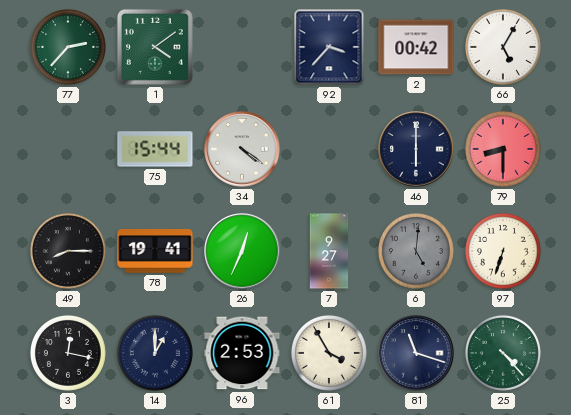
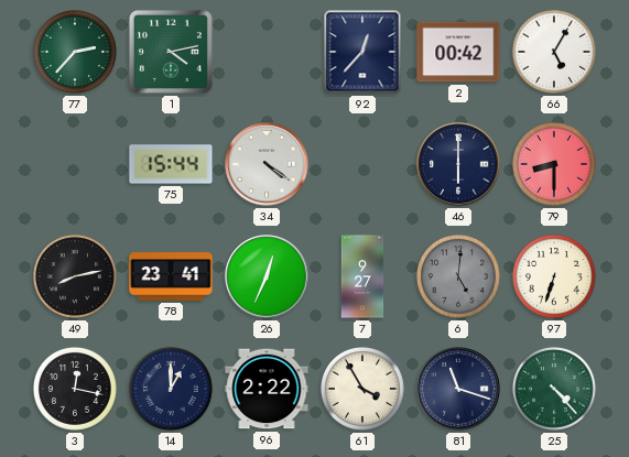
1: 4:09 -> 4:13 (171, 52)
92: 3:37 -> 12:37 (362, 52)
49: 8:15 -> 8:13 (75, 276)
78: 19:41 -> 23:41 (171, 278)
96: 2:53 -> 2:22 (267, 389)
